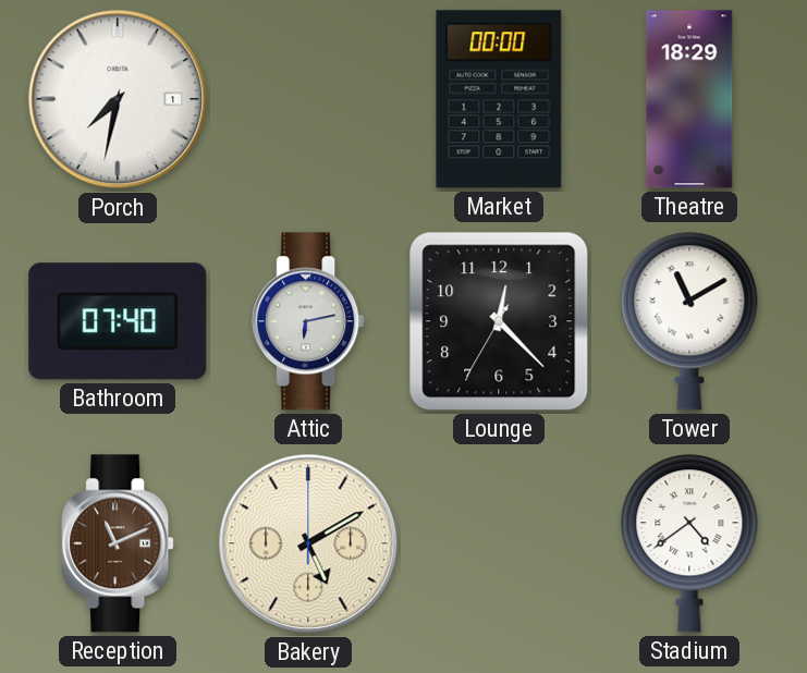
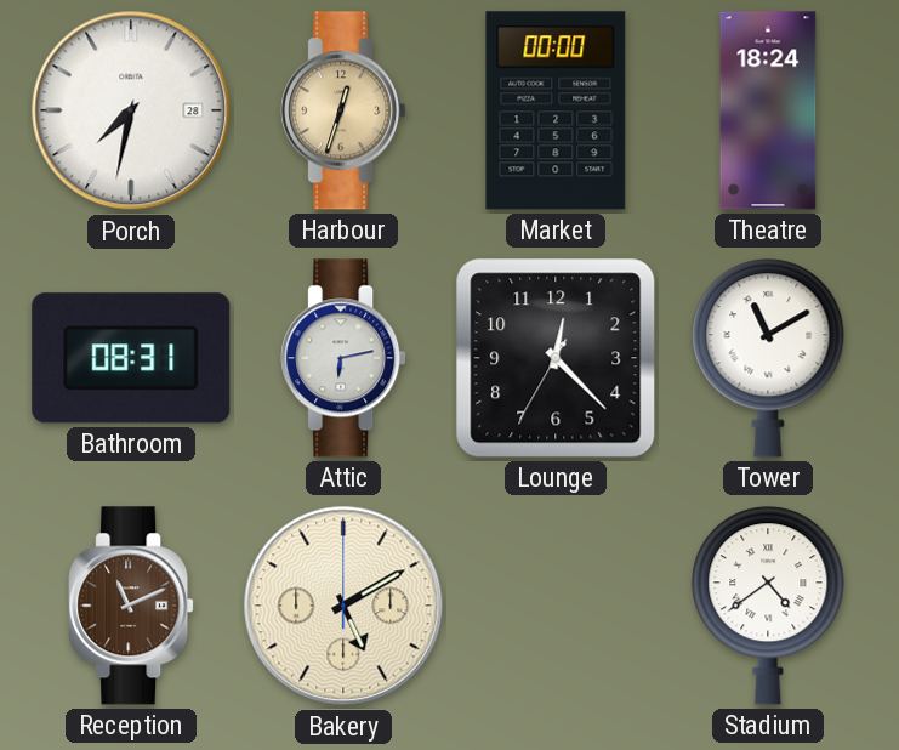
Porch date: 1 -> 28 (131, 110)
Harbour: none -> 12:33 (343, 110)
Theatre: 18:29 -> 18:24 (768, 110)
Bathroom: 07:40 -> 08:31 (131, 358)
